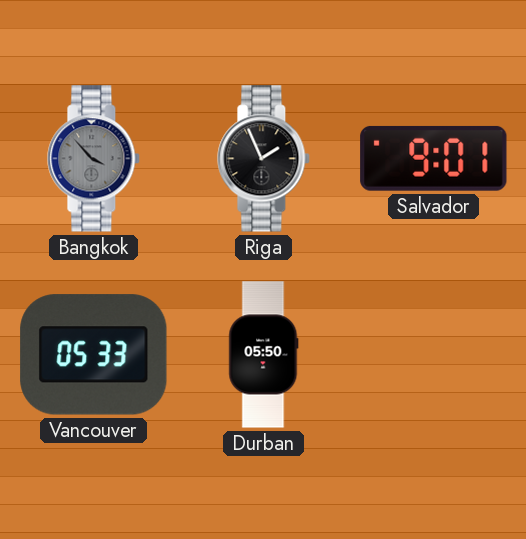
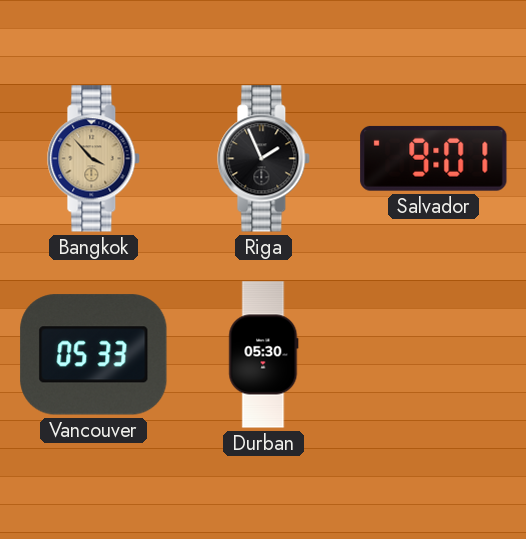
Bangkok dial: grey -> champagne (94, 159)
Durban: 05:50 -> 05:30 (264, 355)
